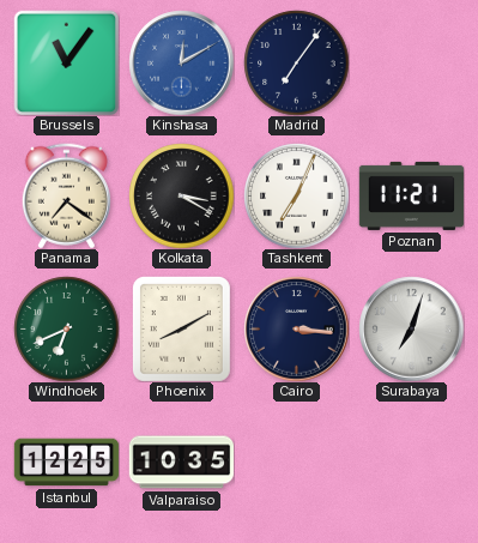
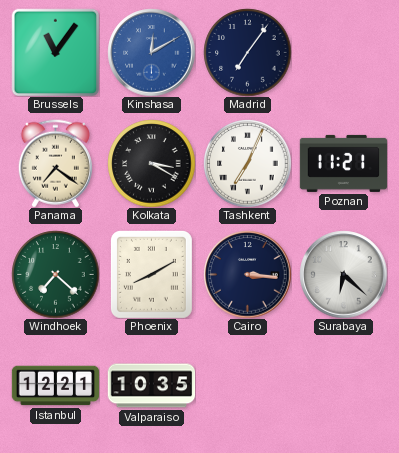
Windhoek: 6:41 -> 7:22 (55, 274)
Surabaya: 7:03 -> 6:22 (343, 274)
Istanbul: 12:25 -> 12:21 (55, 386)
